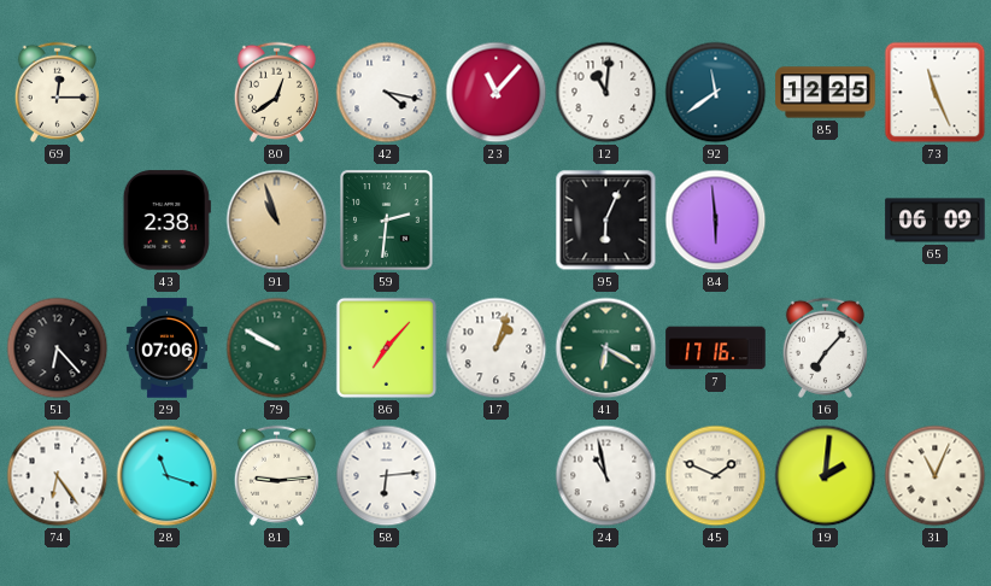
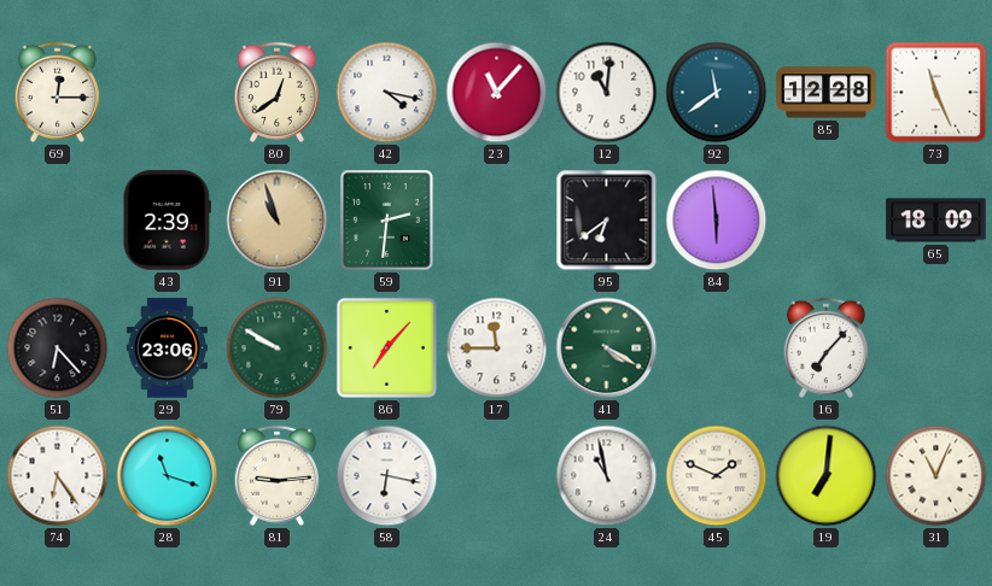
85: 12:25 -> 12:28 (827, 93)
43: 2:38 -> 2:39 (167, 221)
95: 6:04 -> 6:39 (607, 221)
65: 06:09 -> 18:09 (936, 221)
29: 07:06 -> 23:06 (167, 348)
17: 1:03 -> 11:45 (497, 348)
41: 6:20 -> 4:20 (607, 348)
7: 17:16 -> none (716, 348)
58: 6:14 -> 6:17 (387, 476)
19: 2:01 -> 7:01 (827, 476)
